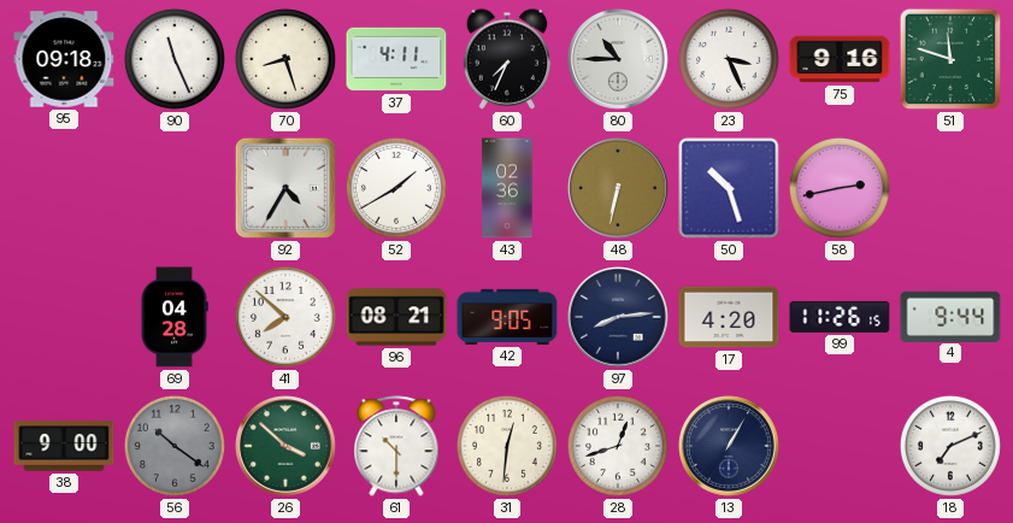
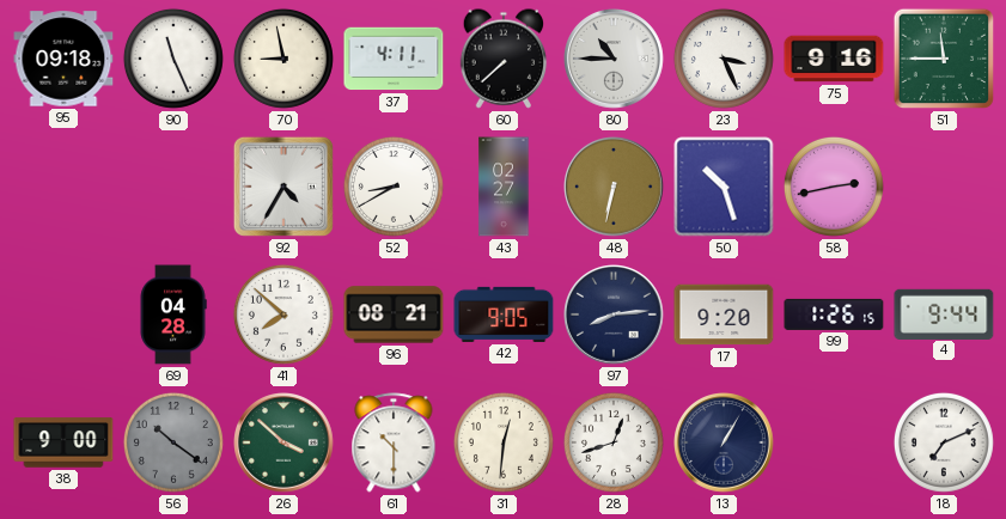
70: 8:27 -> 8:58 (283, 59)
60: 7:34 -> 7:38 (504, 59)
51: 11:48 -> 11:45 (944, 59)
52: 1:40 -> 8:40 (394, 187)
43: 02:36 -> 02:27 (504, 187)
17: 4:20 -> 9:20 (724, 315)
99: 11:26 -> 1:26 (834, 315)
